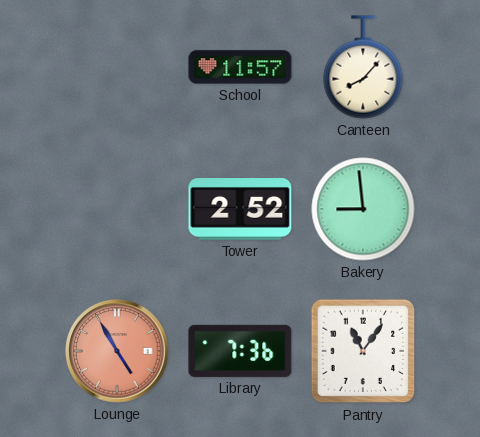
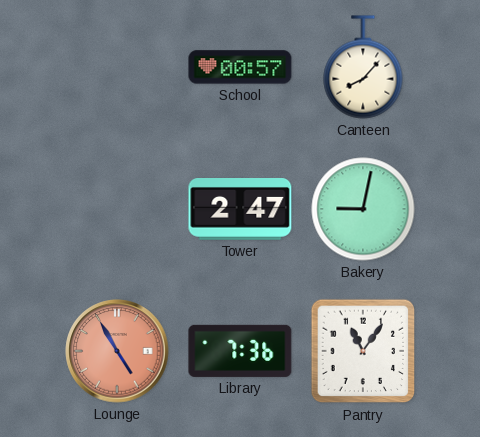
School: 11:57 -> 00:57 (240, 67)
Tower: 2:52 -> 2:47 (240, 210)
Bakery: 8:59 -> 9:02 (363, 209)
